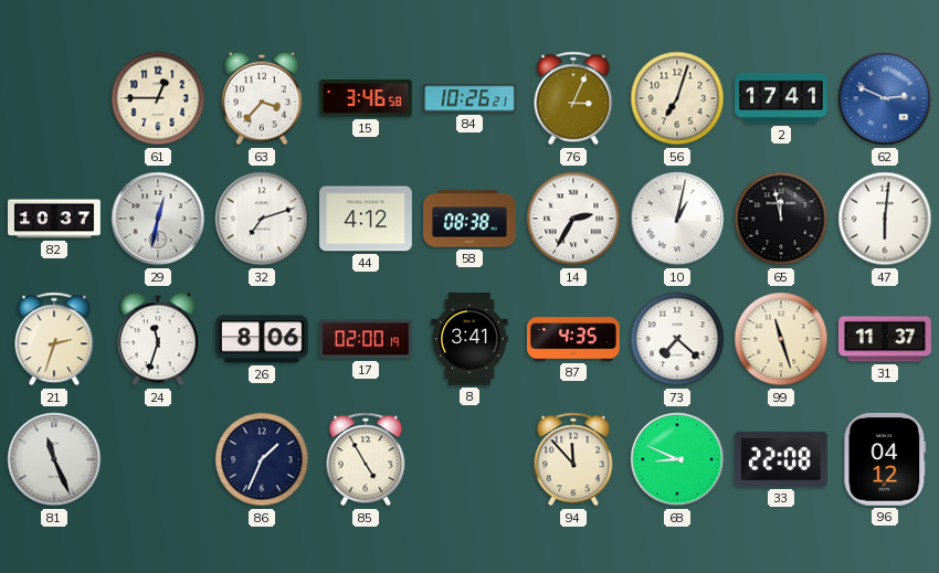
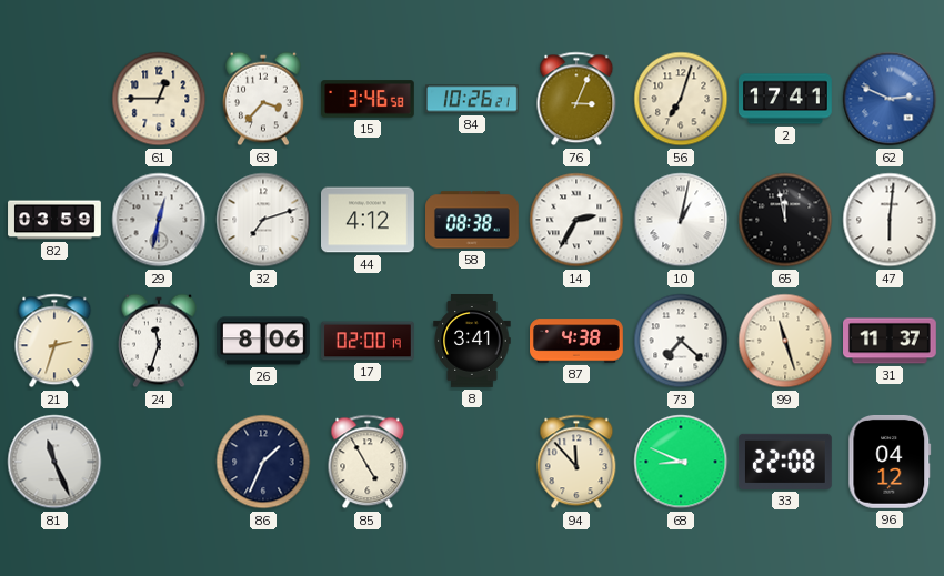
82: 10:37 -> 03:59 (54, 220)
87: 4:35 -> 4:38 (578, 341)
